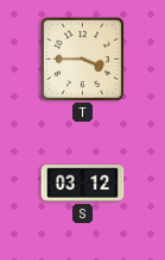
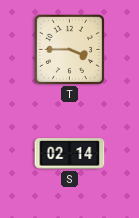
S: 03:12 -> 02:14 (70, 154)
